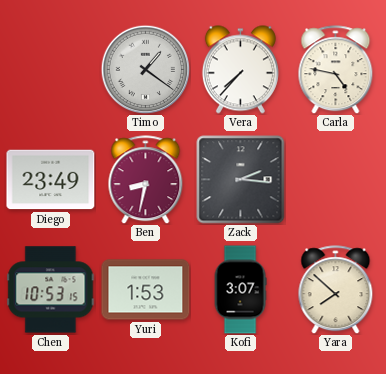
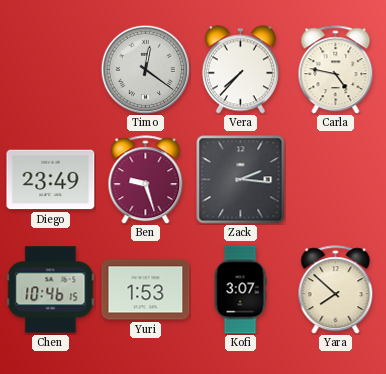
Timo: 1:21 -> 12:21 (145, 69)
Ben: 8:32 -> 9:27 (146, 180)
Chen: 10:53 -> 10:46 (51, 290)
